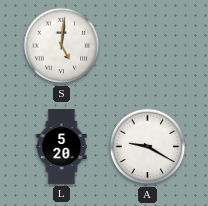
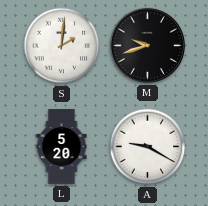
S: 5:01 -> 2:01 (62, 46)
M: none -> 9:42 (147, 45)
